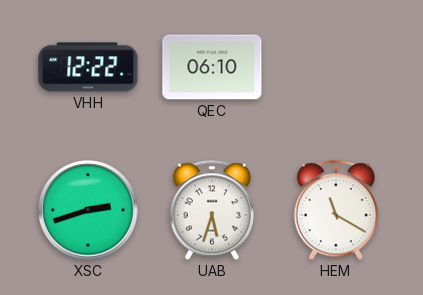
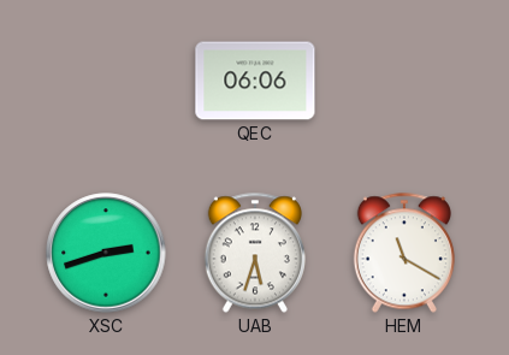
VHH: 12:22 -> none (88, 67)
QEC: 06:10 -> 06:06 (255, 81)
